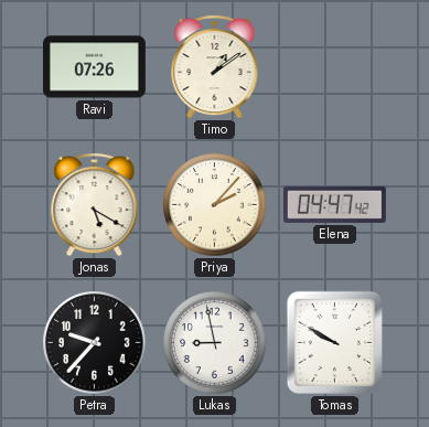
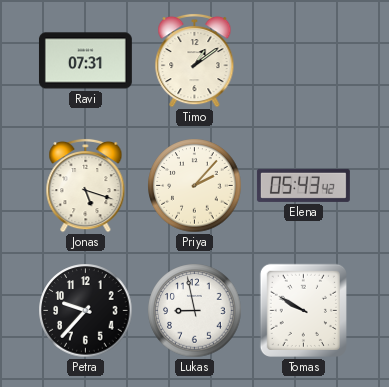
Ravi: 07:26 -> 07:31 (85, 61)
Jonas: 5:20 -> 5:18 (86, 185)
Elena: 04:47 -> 05:43 (303, 185)
